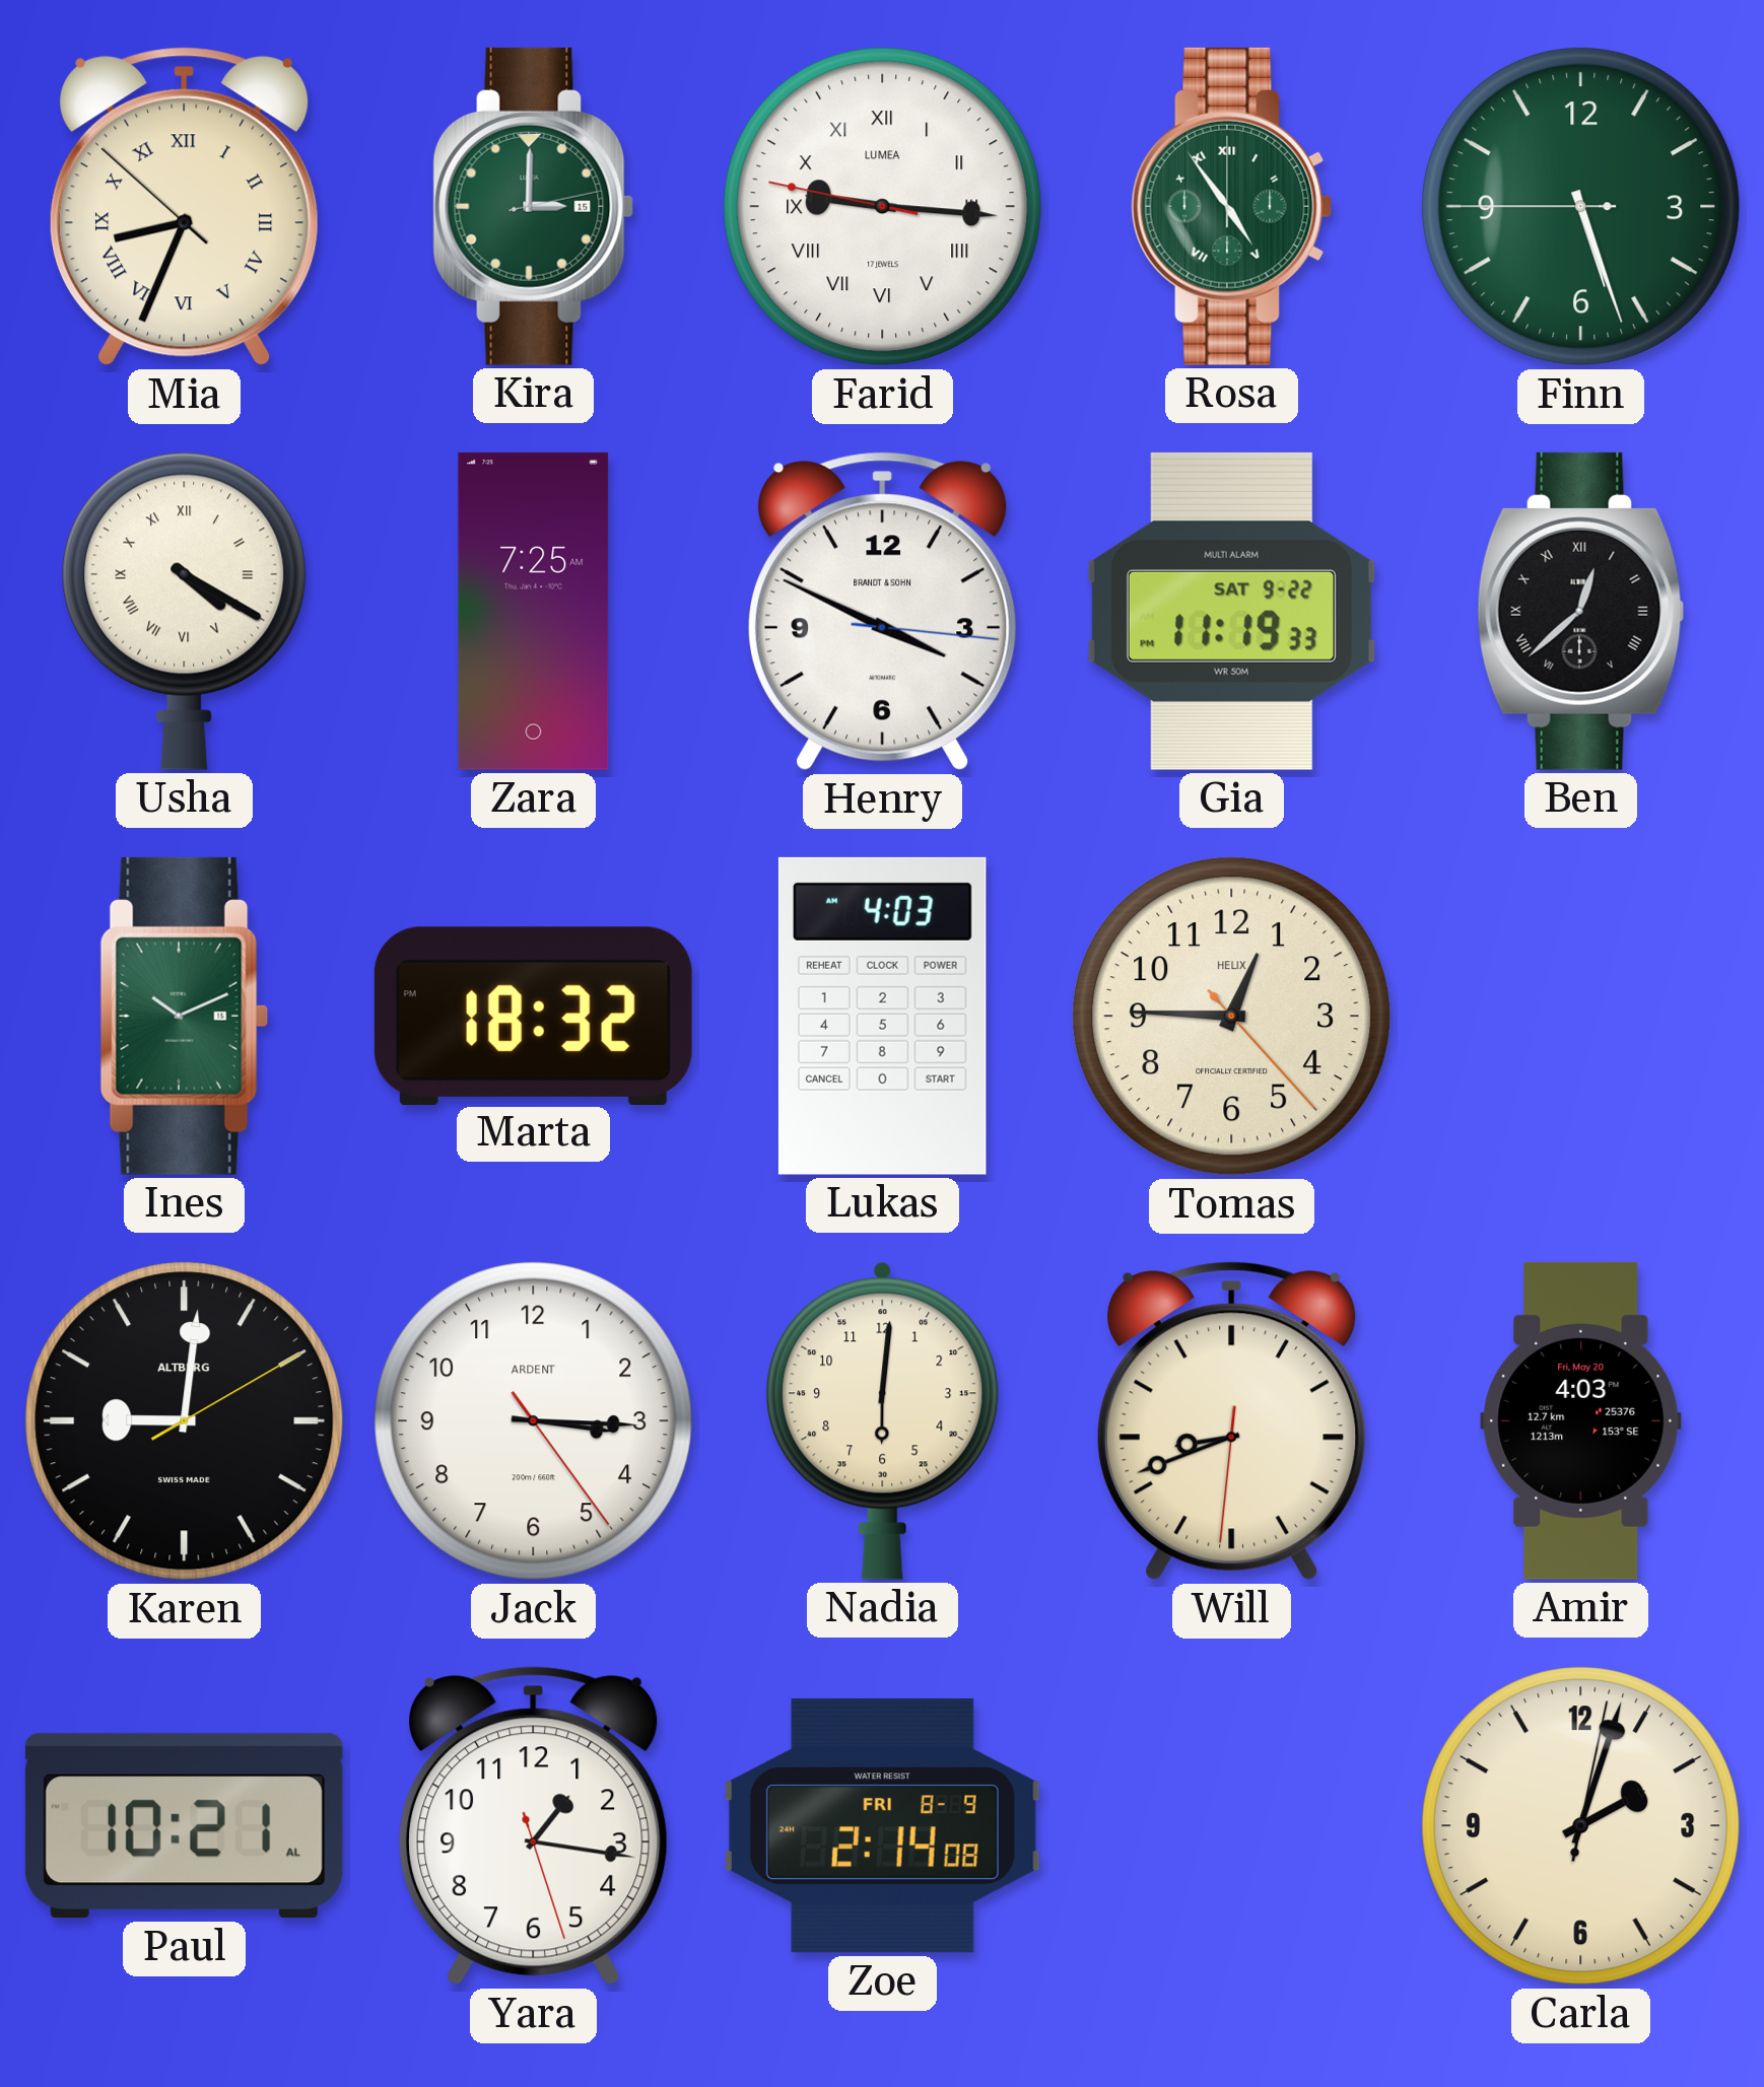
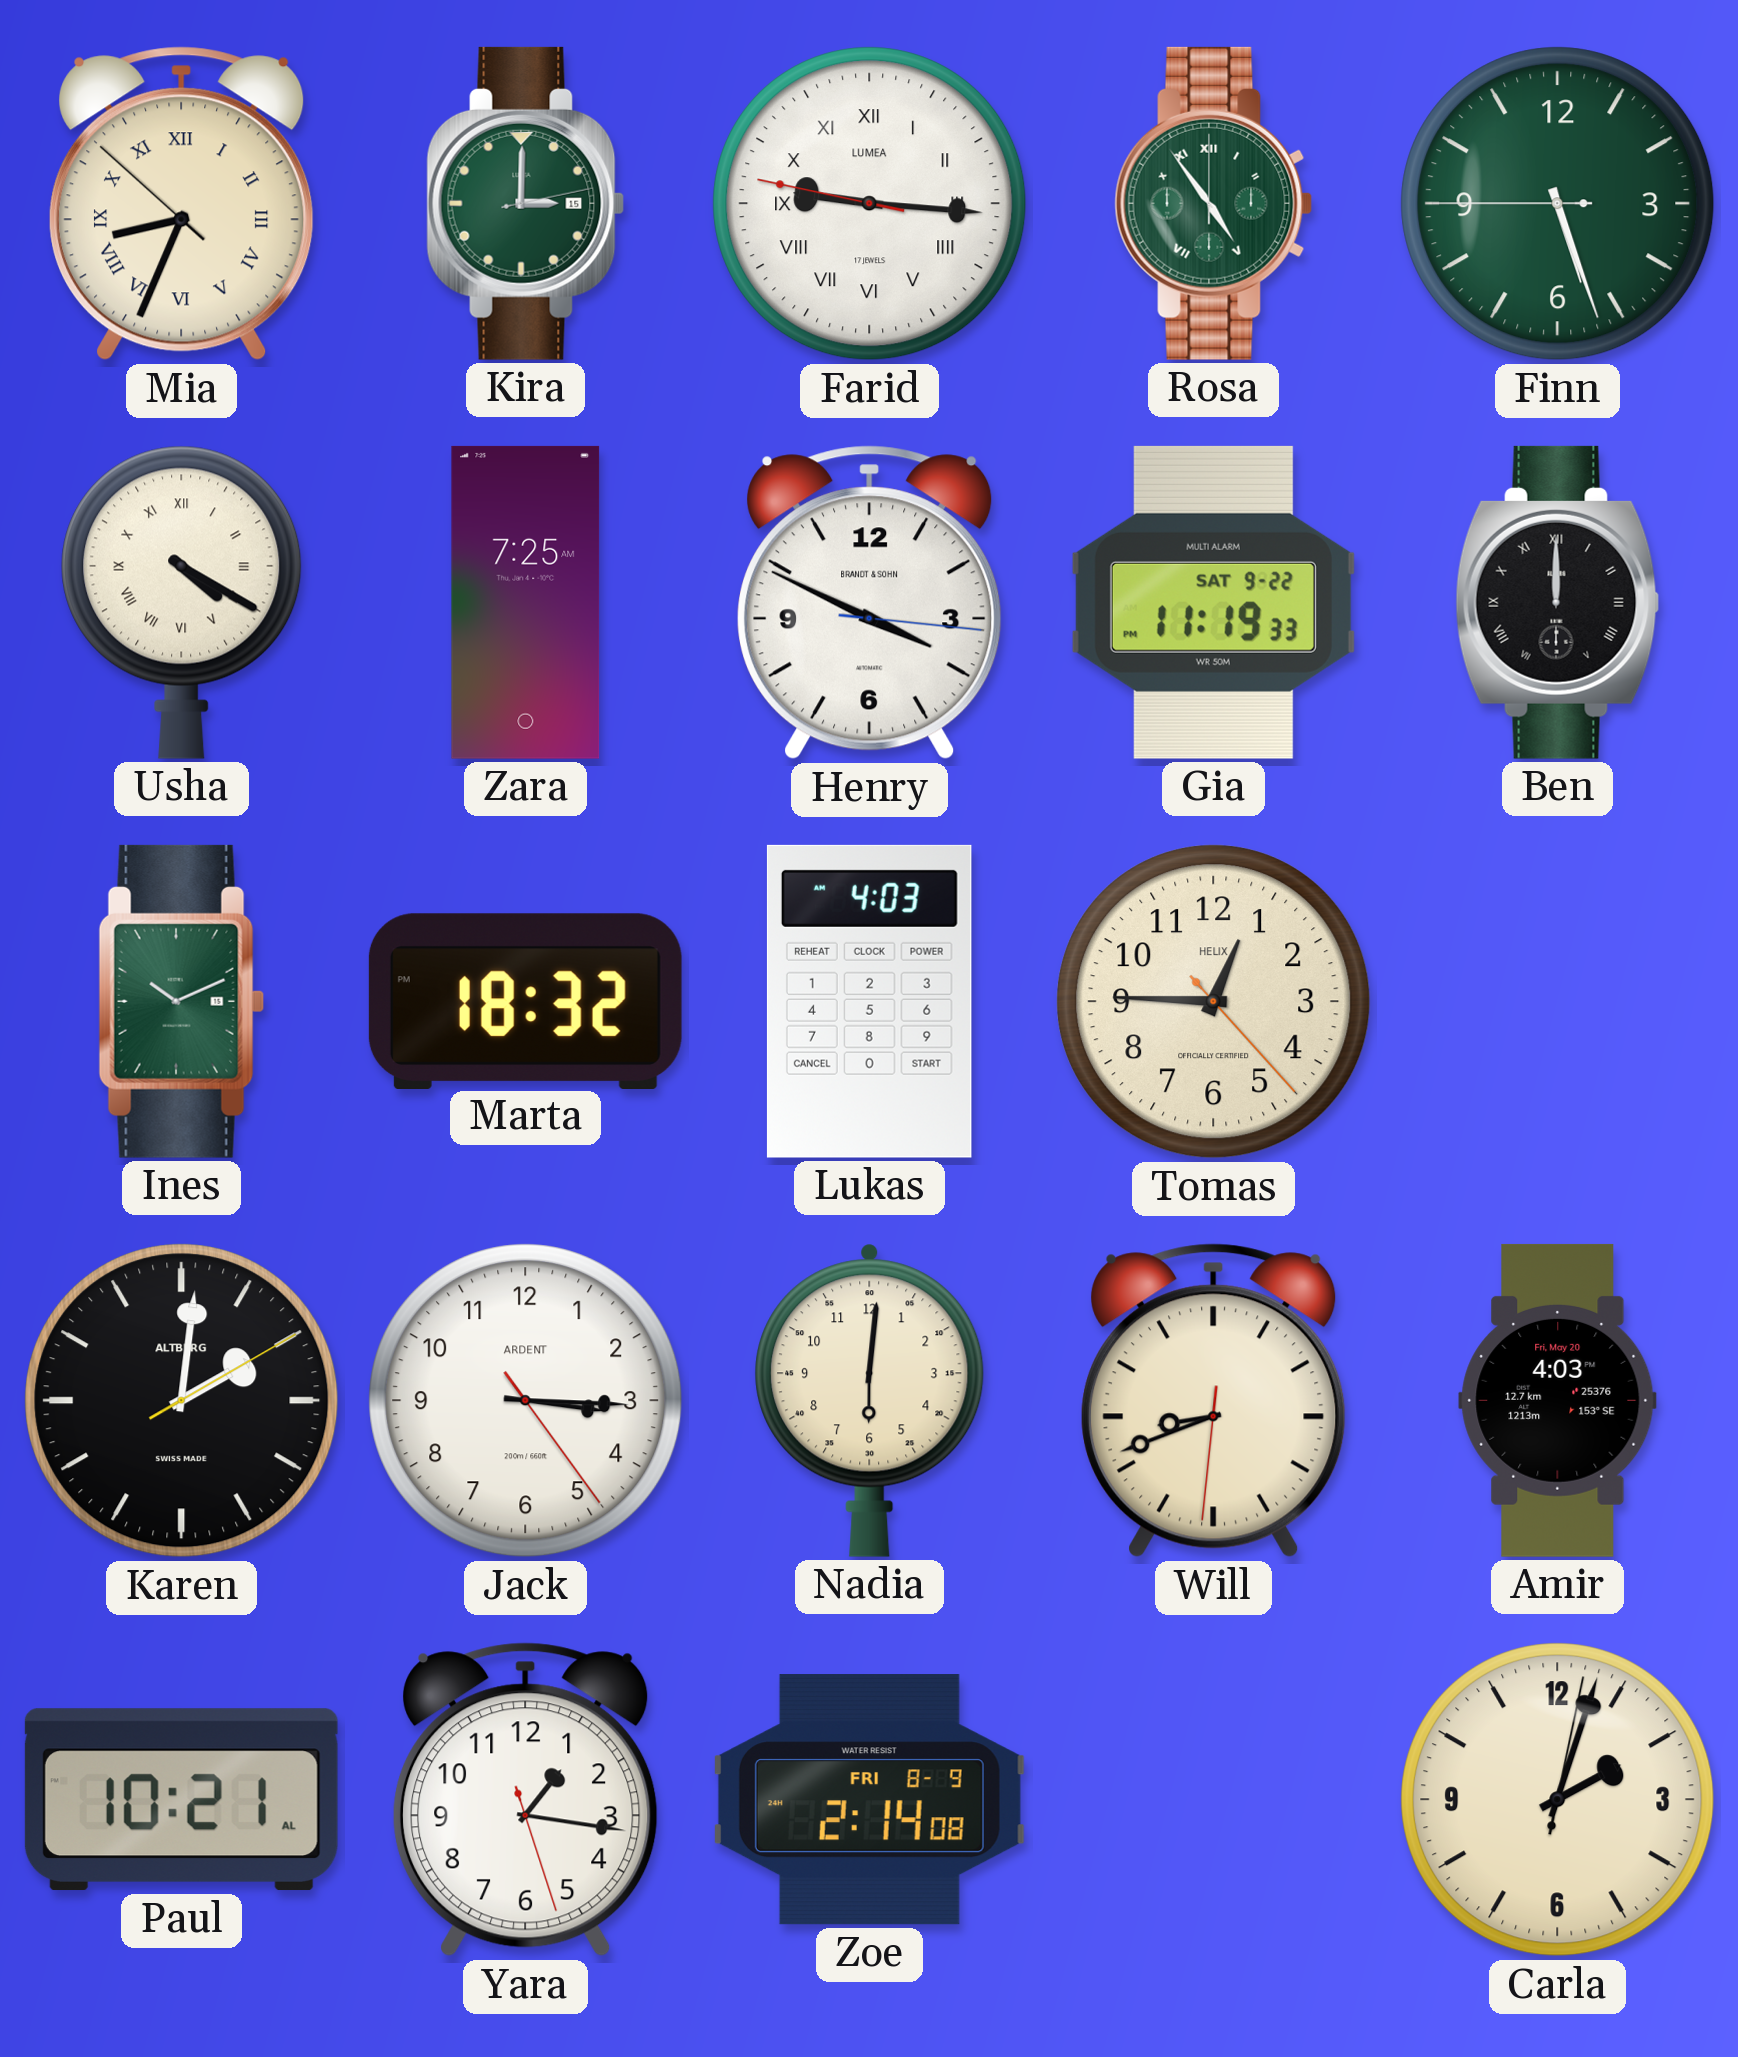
Ben: 12:38 -> 12:00 (1558, 602)
Karen: 9:01 -> 2:01 (182, 1401)
